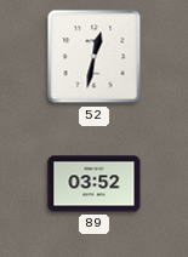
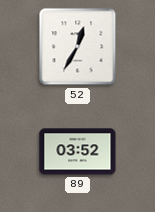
52: 12:32 -> 12:35 (78, 47)
